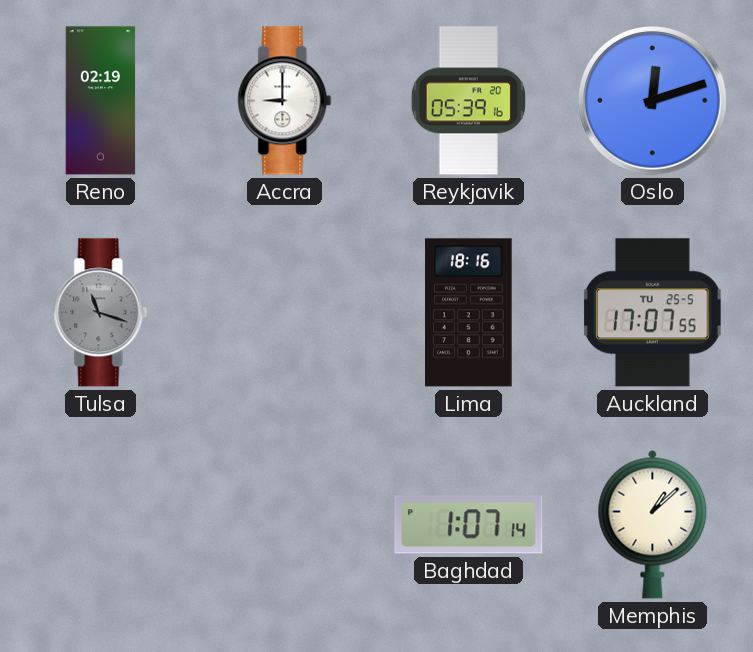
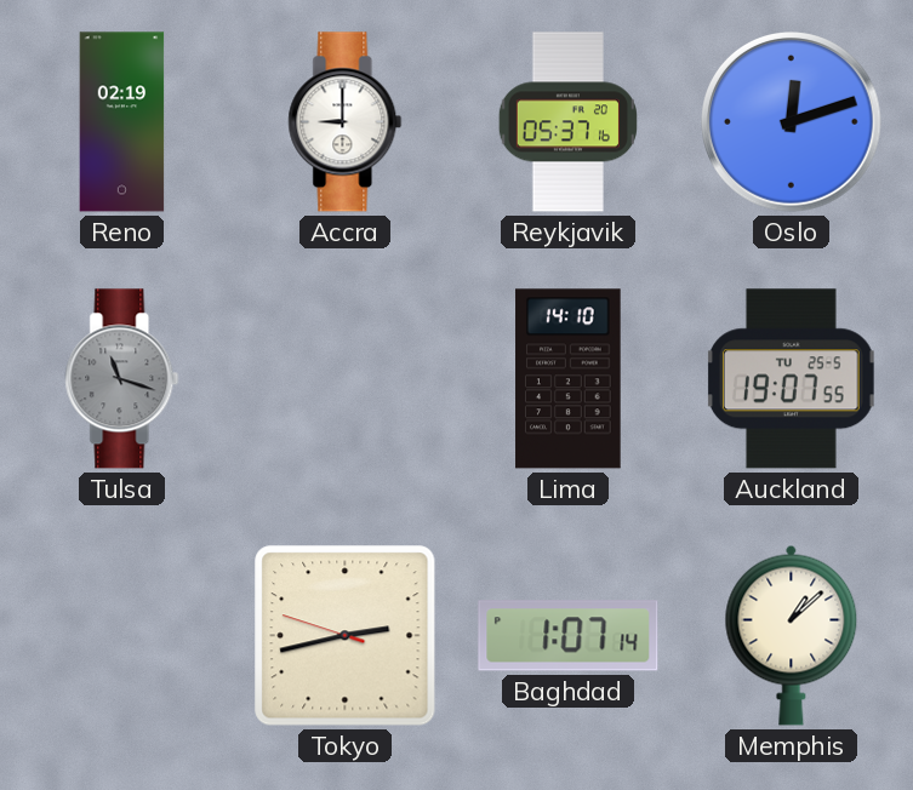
Reykjavik: 05:39 -> 05:37 (567, 122)
Lima: 18:16 -> 14:10 (569, 379)
Auckland: 17:07 -> 19:07 (792, 379)
Tokyo: none -> 2:42 (346, 636)
